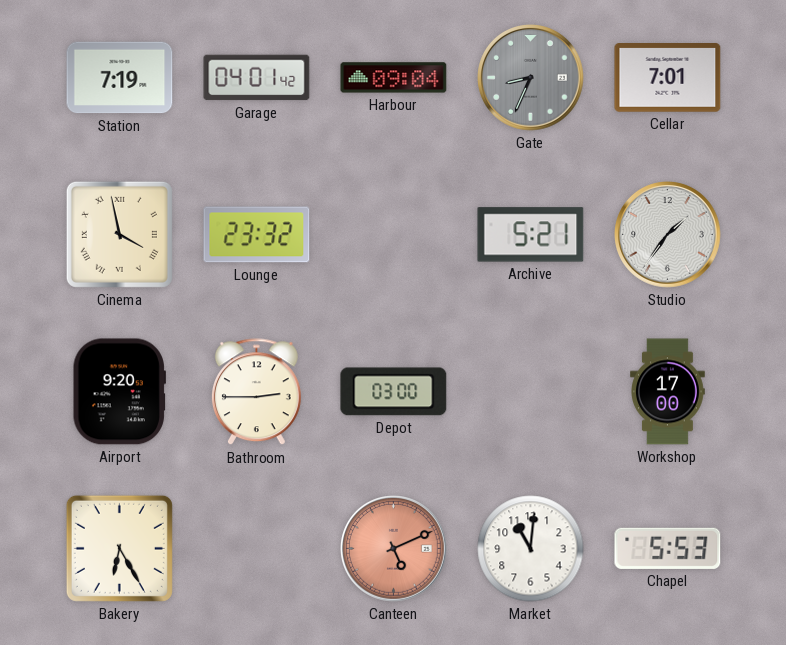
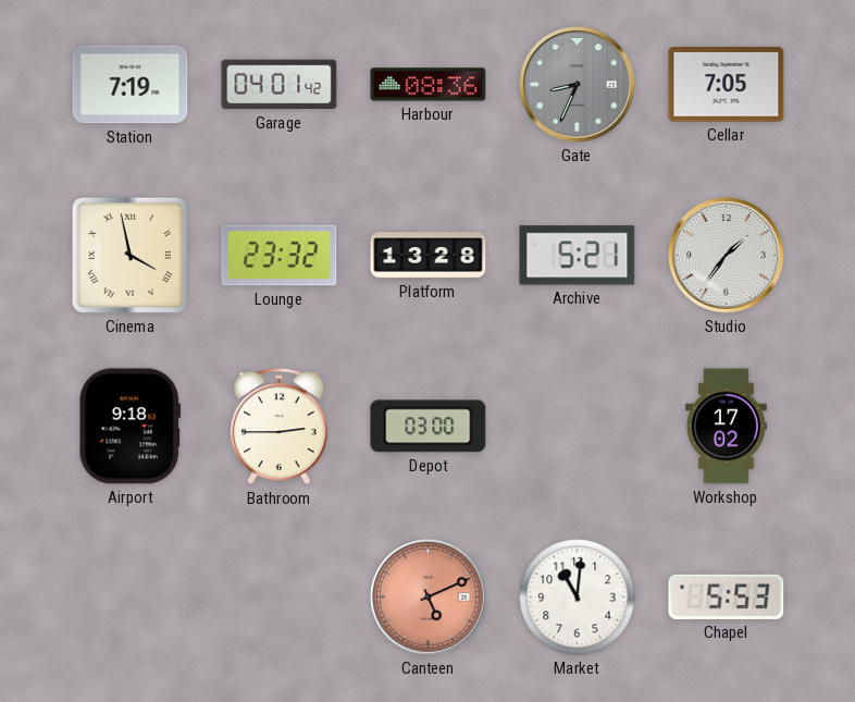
Harbour: 09:04 -> 08:36 (429, 85)
Cellar: 7:01 -> 7:05 (727, 85)
Platform: none -> 13:28 (429, 256)
Airport: 9:20 -> 9:18 (129, 427)
Workshop: 17:00 -> 17:02 (727, 427)
Bakery: 6:25 -> none (119, 548)
